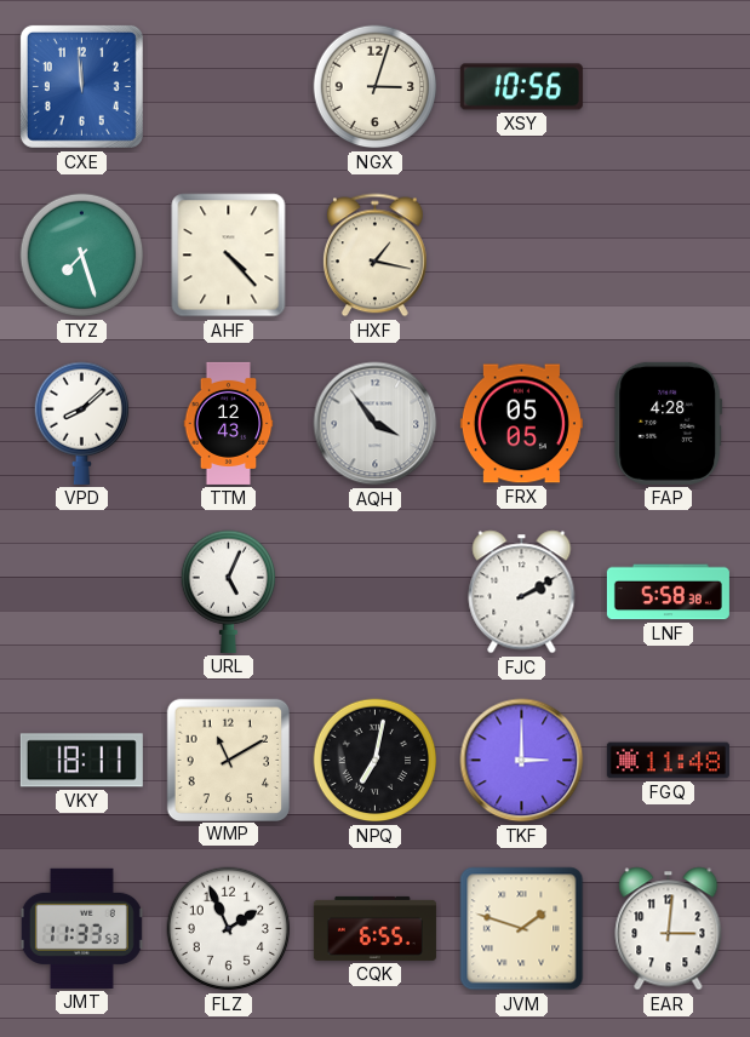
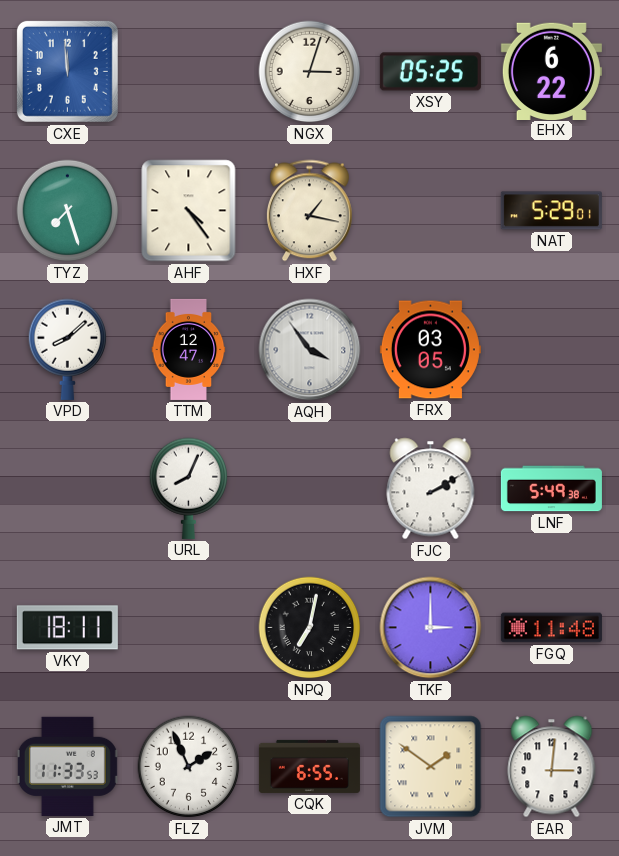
XSY: 10:56 -> 05:25 (430, 72)
EHX: none -> 6:22 (551, 71)
AHF: 4:23 -> 4:24 (189, 211)
NAT: none -> 5:29 (551, 211)
TTM: 12:43 -> 12:47 (189, 349)
FRX: 05:05 -> 03:05 (430, 350)
FAP: 4:28 -> none (669, 423)
URL: 5:04 -> 8:04 (189, 488)
LNF: 5:58 -> 5:49 (551, 489)
WMP: 11:10 -> none (228, 760)
JVM: 1:48 -> 1:51 (431, 767)
